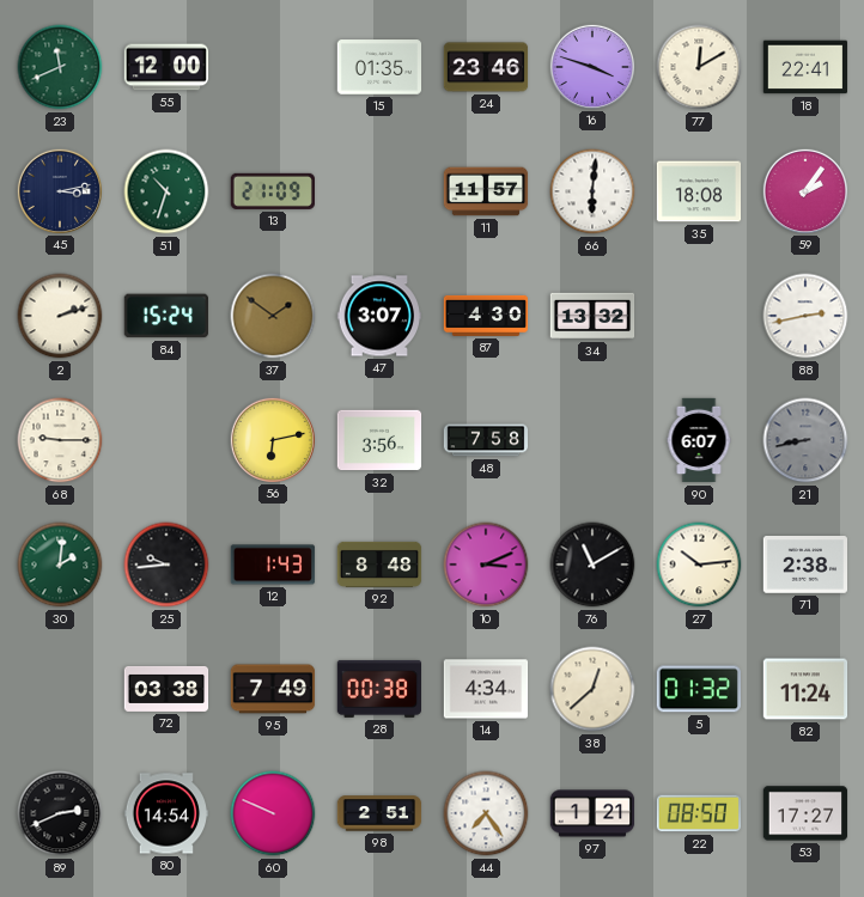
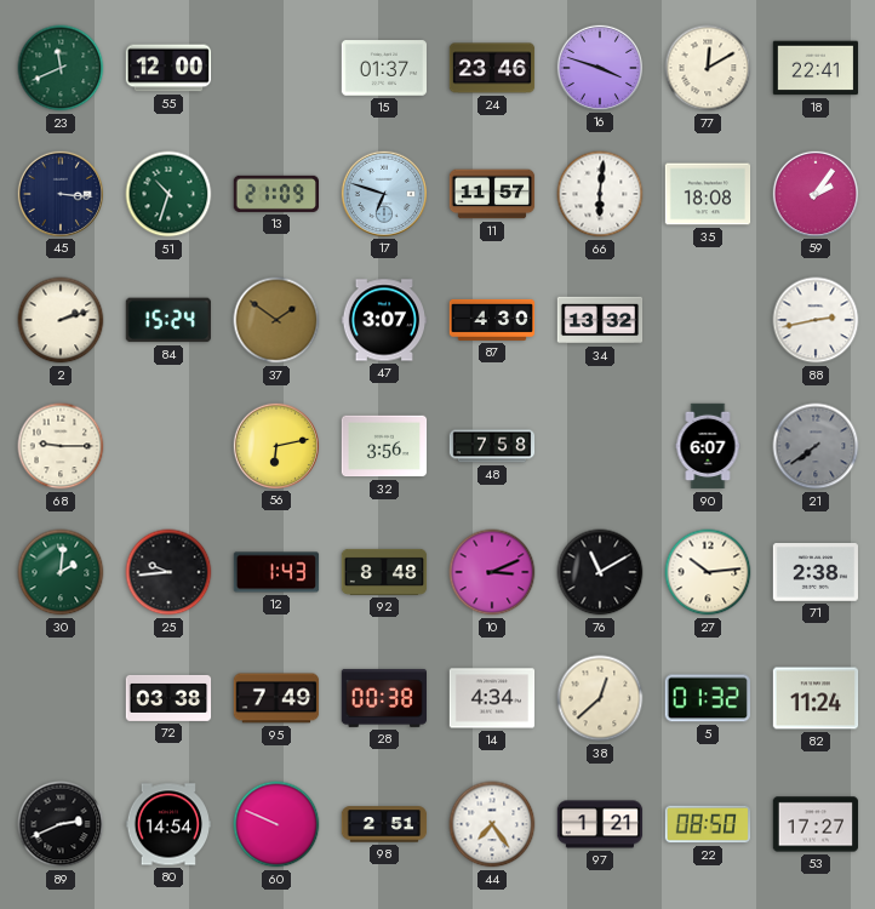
15: 01:35 -> 01:37 (384, 68)
45: 3:13 -> 3:16 (59, 193)
17: none -> 6:48 (383, 193)
21: 8:43 -> 7:39 (816, 446)
